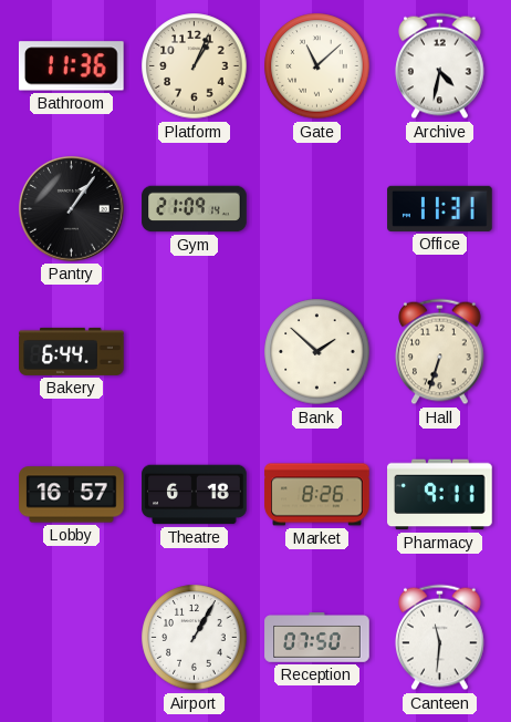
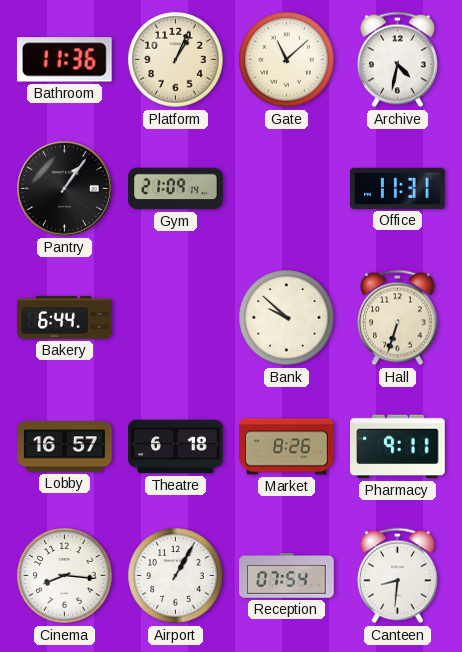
Bank: 1:52 -> 9:52 (287, 318)
Cinema: none -> 8:16 (65, 576)
Reception: 07:50 -> 07:54 (287, 576)
Canteen: 11:31 -> 8:31 (398, 576)
